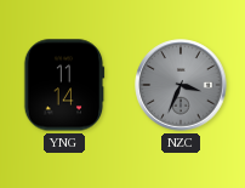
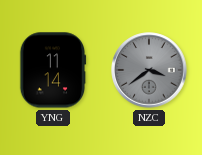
NZC: 3:34 -> 3:39 (149, 70)
